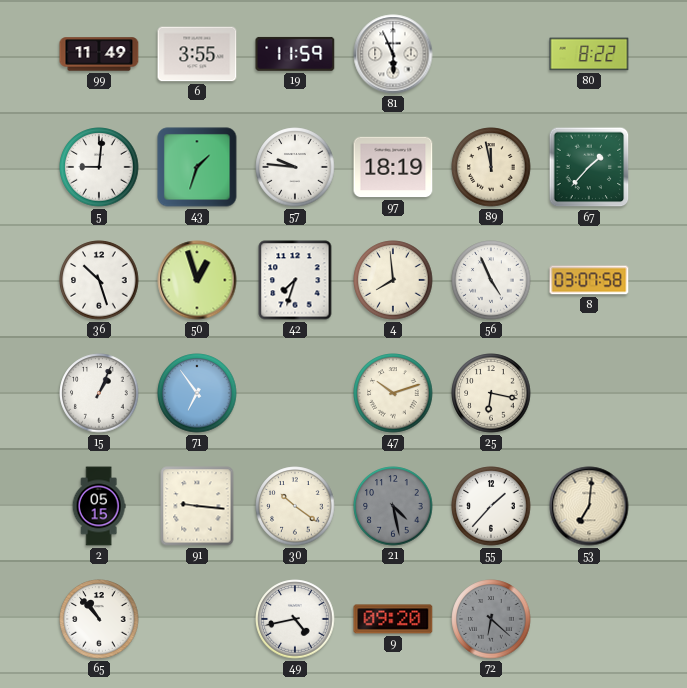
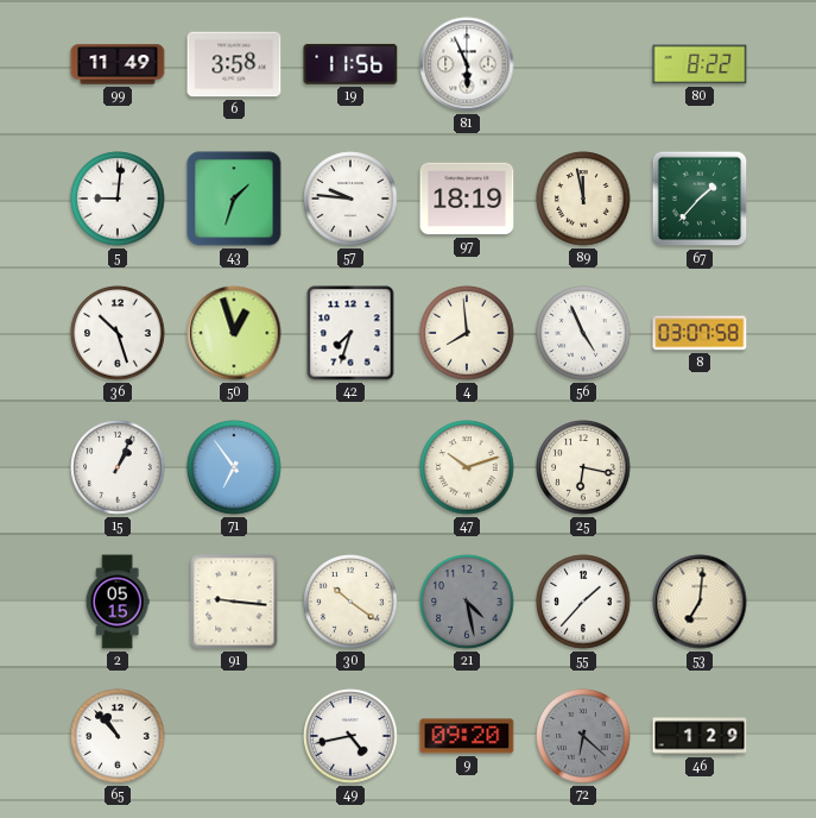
6: 3:55 -> 3:58 (234, 64)
19: 11:59 -> 11:56 (350, 64)
46: none -> 1:29 (700, 736)
